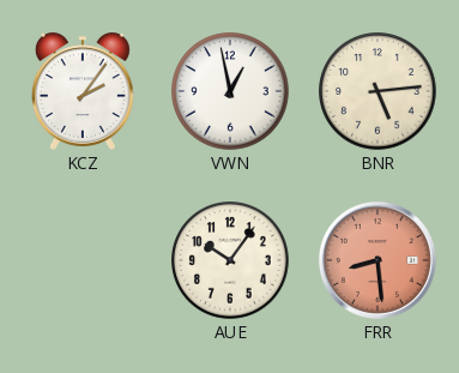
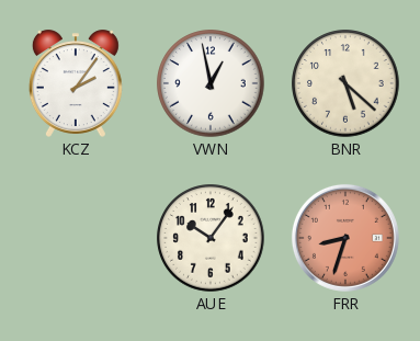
BNR: 5:14 -> 5:22 (345, 83)
FRR: 8:29 -> 8:33 (345, 238)
